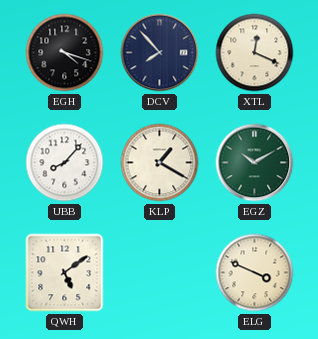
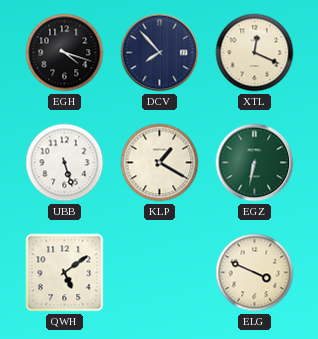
UBB: 8:07 -> 5:27 (65, 163)
EGZ: 10:10 -> 6:32 (255, 163)
